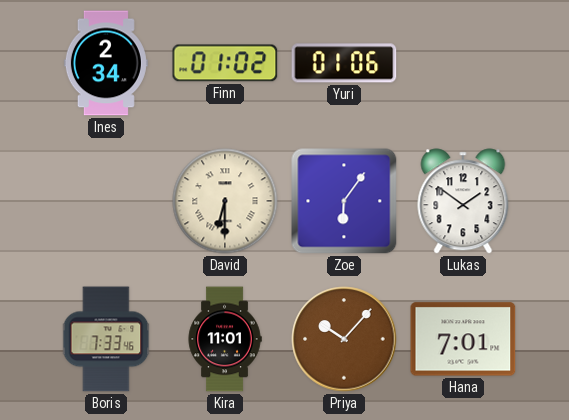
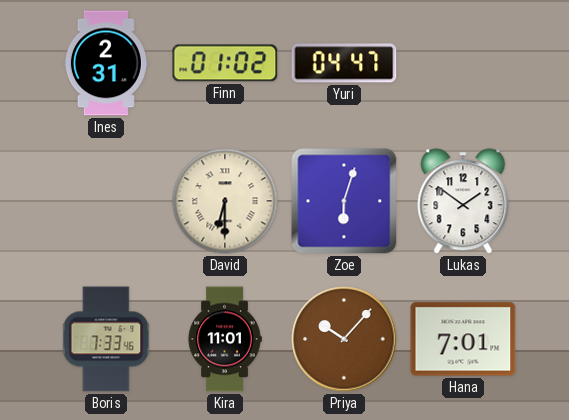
Ines: 2:34 -> 2:31 (106, 63)
Yuri: 01:06 -> 04:47 (344, 63)
Zoe: 6:06 -> 6:03 (344, 201)
